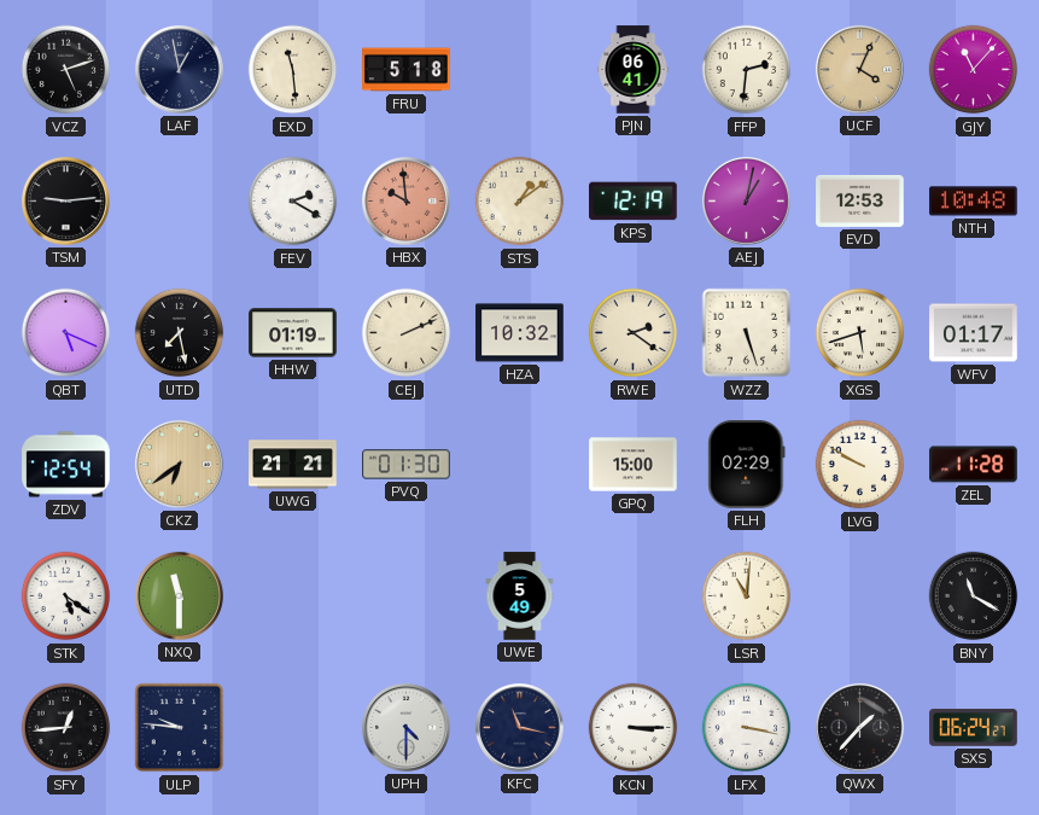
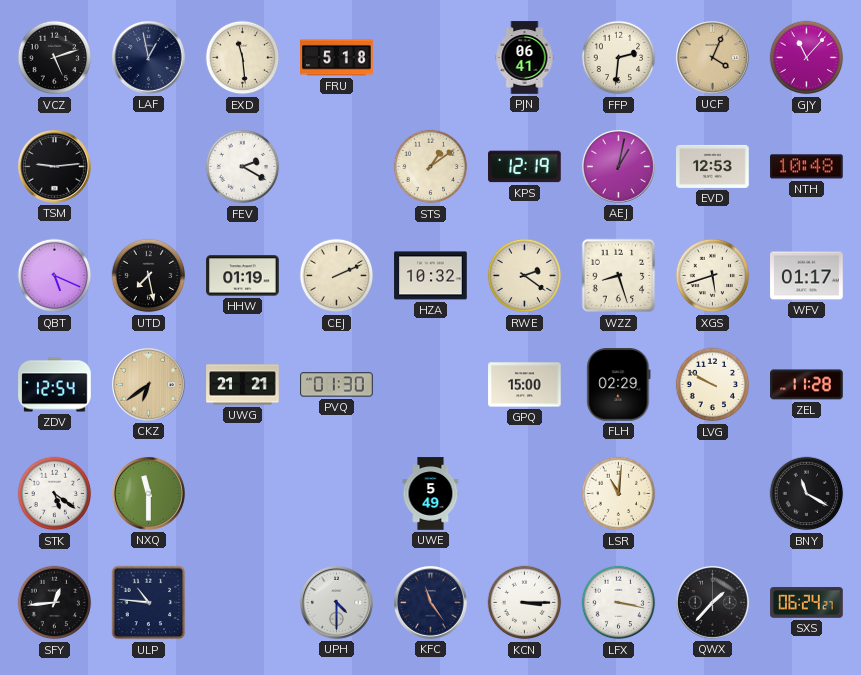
HBX: 9:59 -> none (405, 200)
WZZ: 5:27 -> 8:27 (619, 276)
ULP: 9:46 -> 10:46 (149, 603)
KFC: 11:17 -> 11:24 (430, 602)
